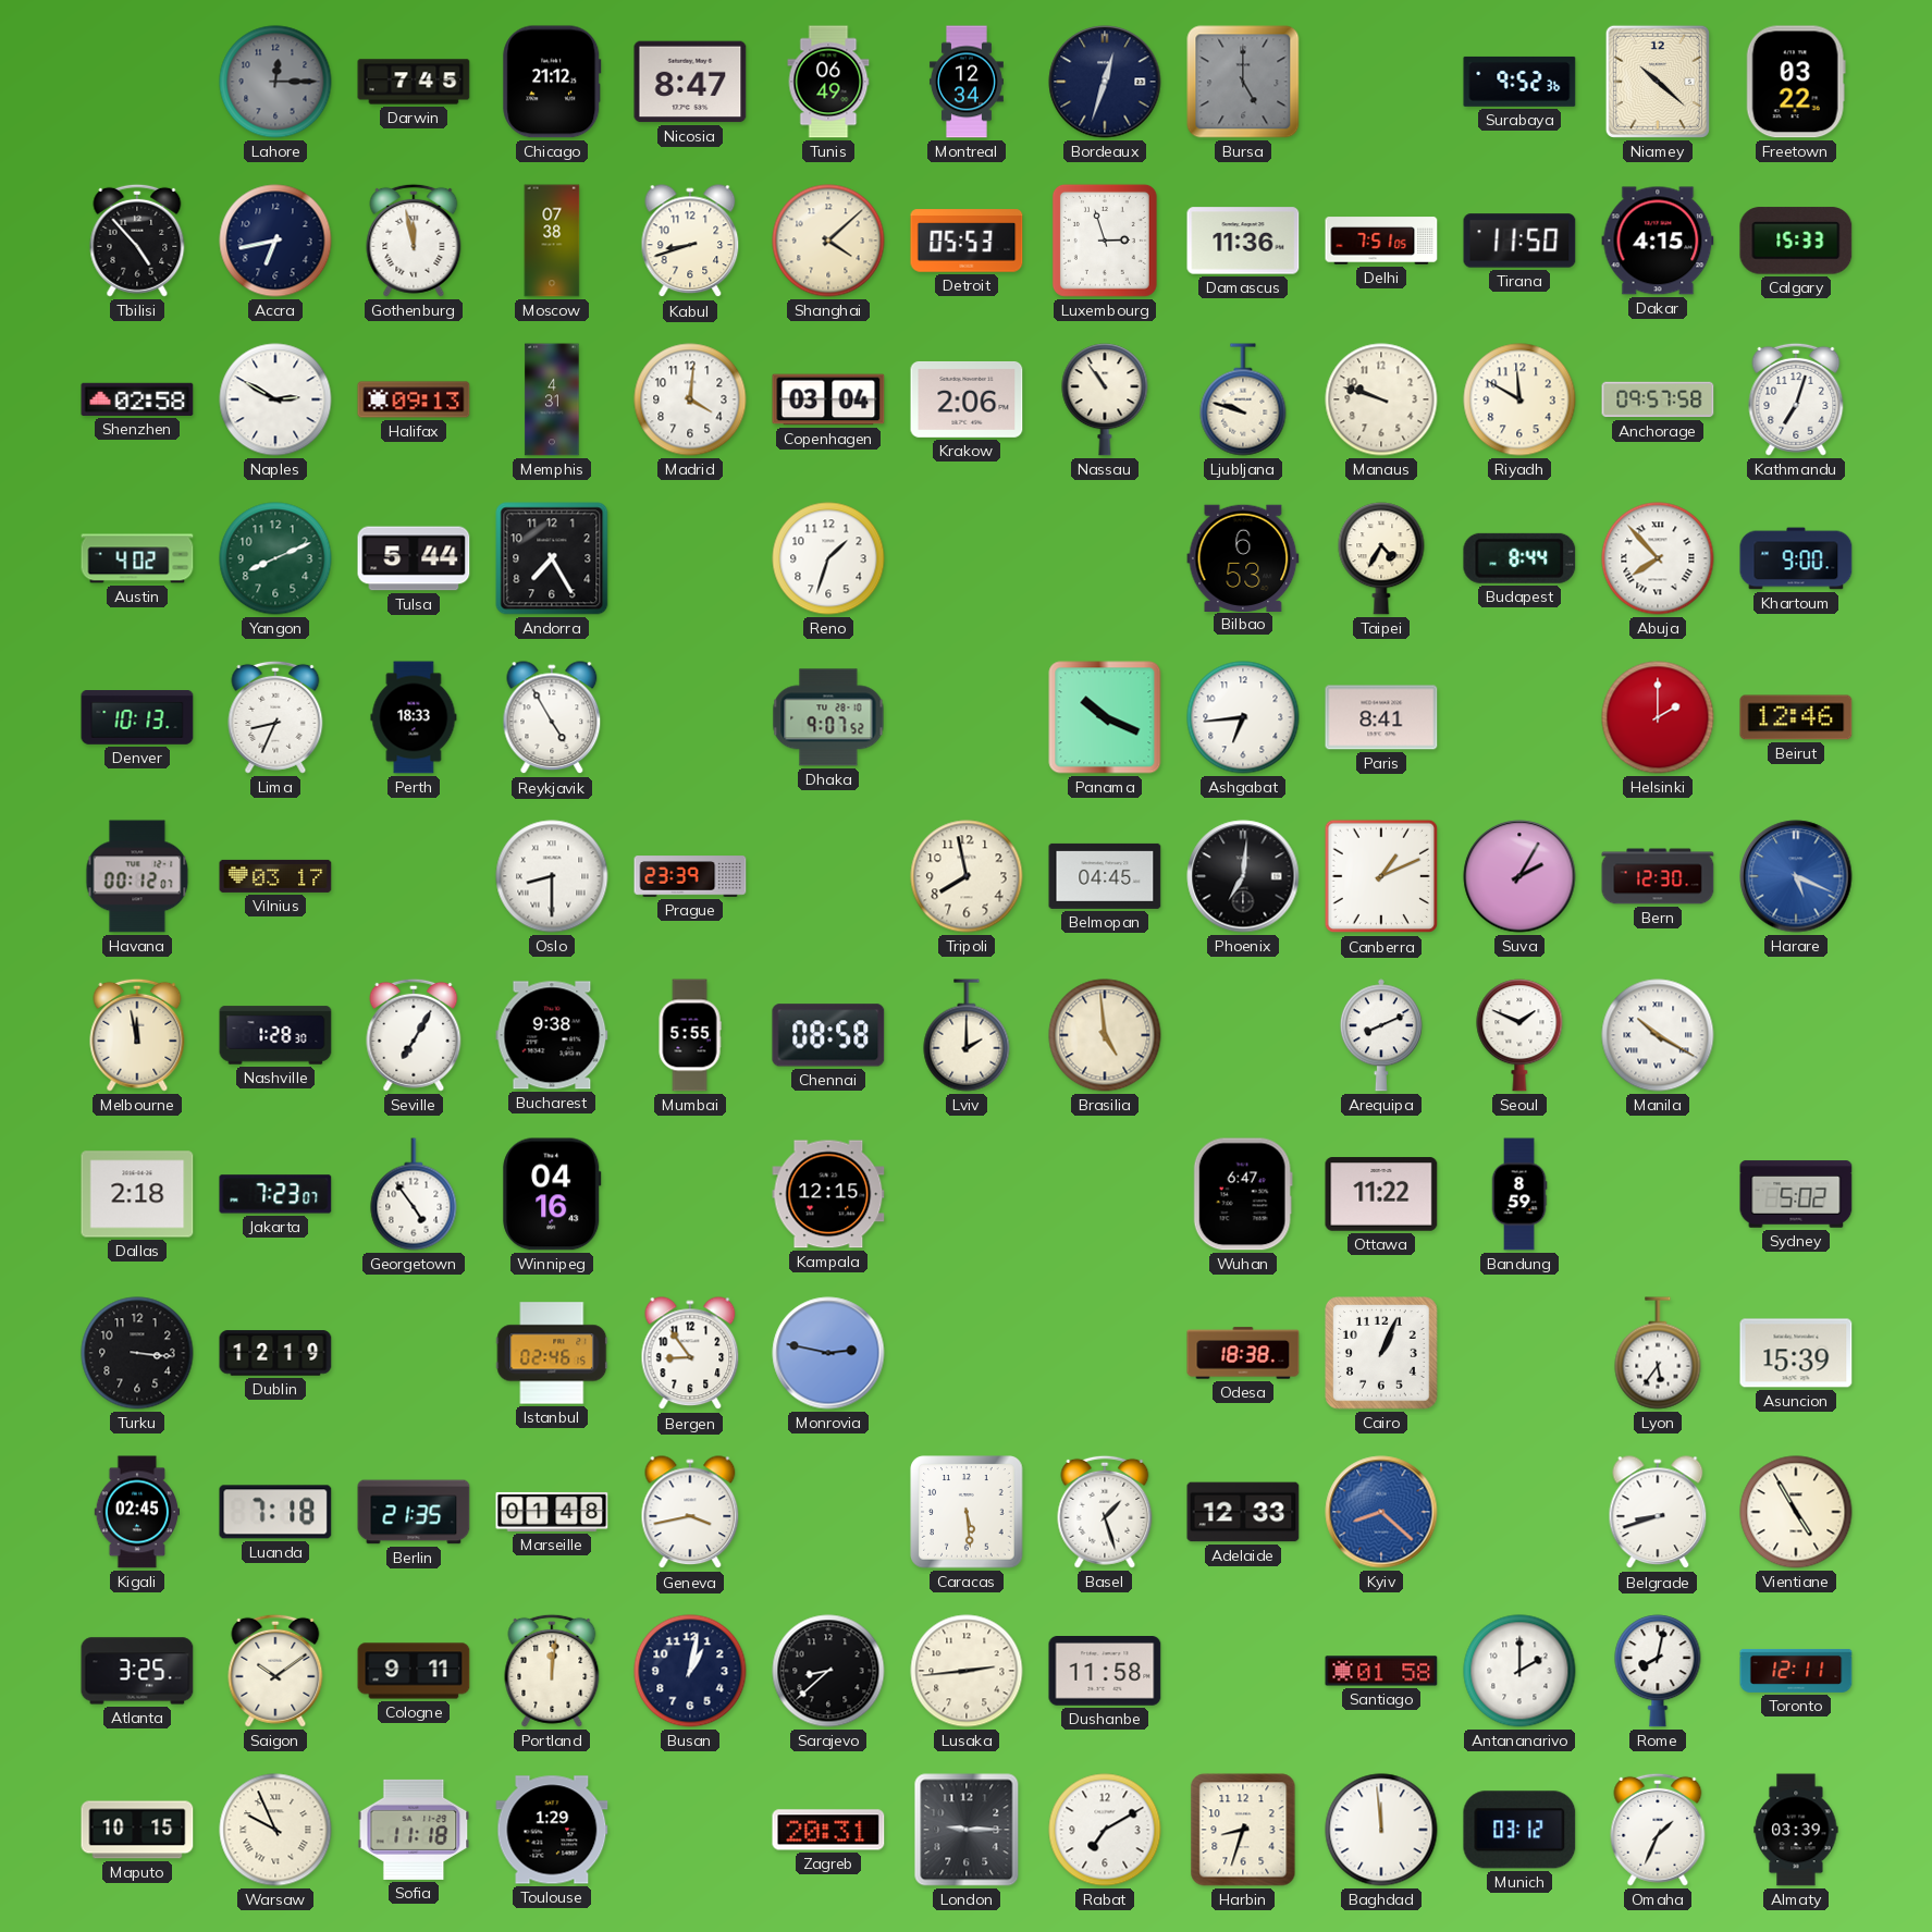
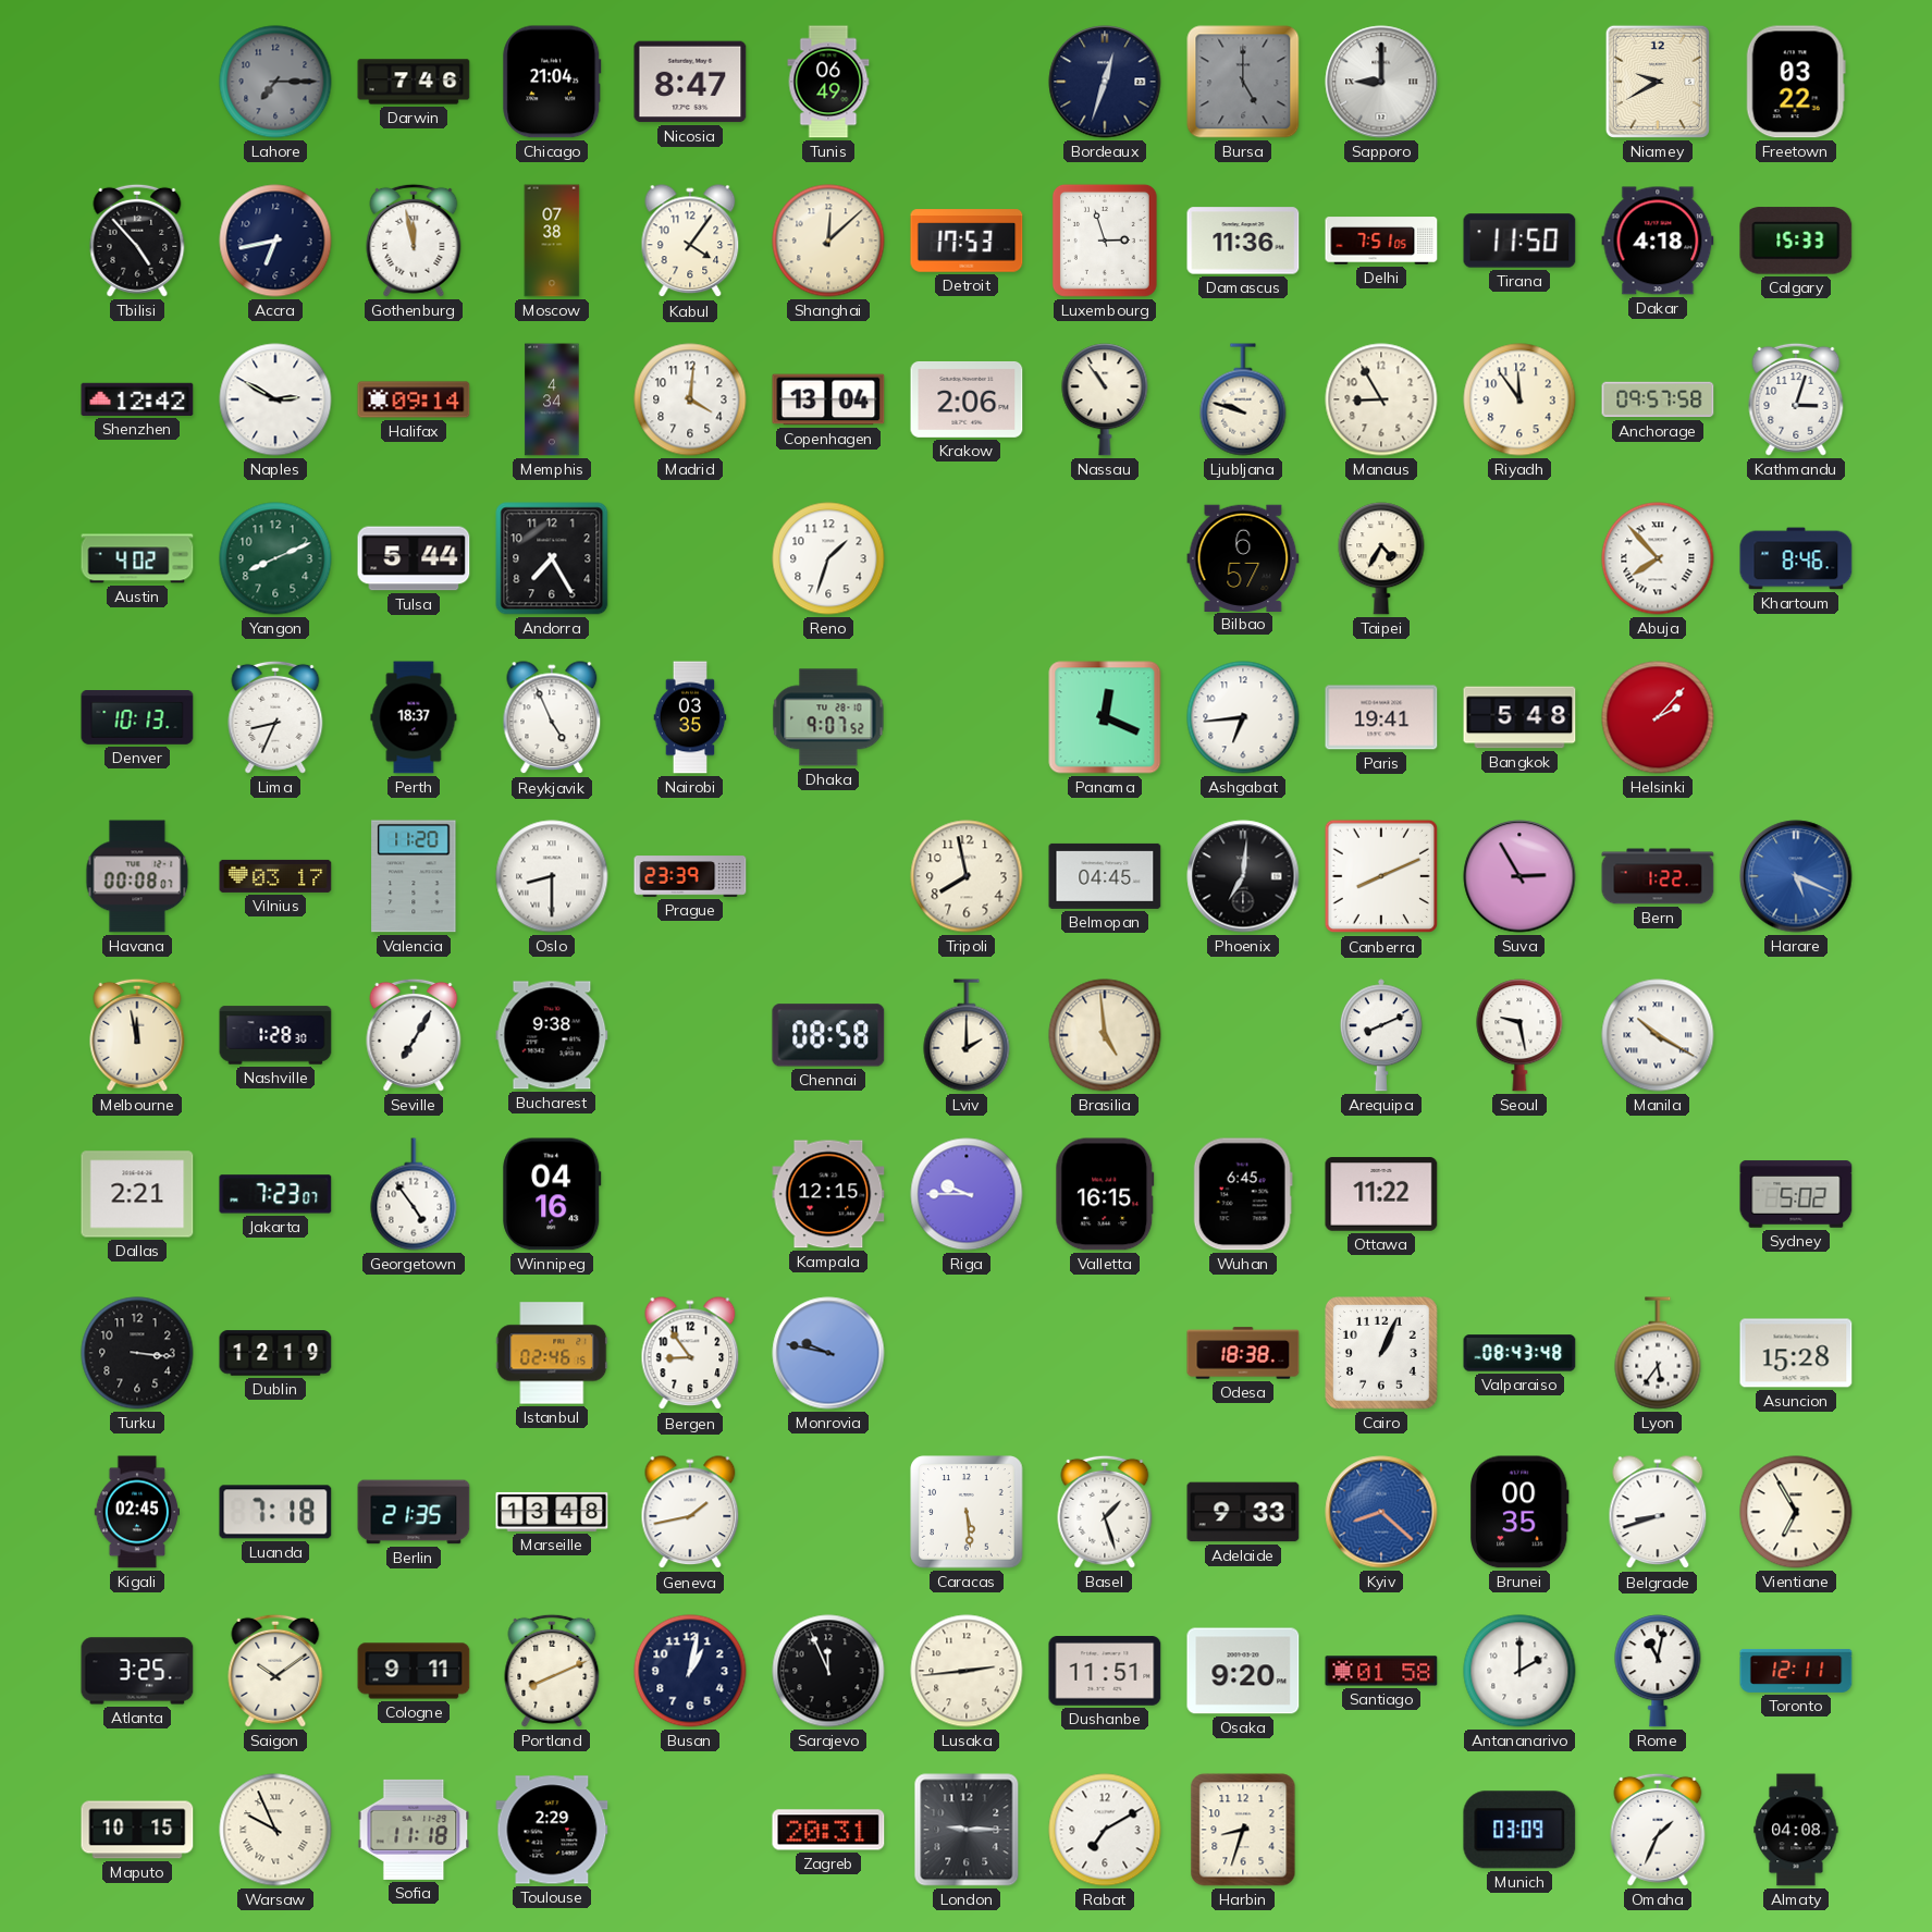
Lahore: 12:15 -> 7:15 (275, 82)
Darwin: 7:45 -> 7:46 (414, 82)
Chicago: 21:12 -> 21:04 (552, 82)
Montreal: 12:34 -> none (967, 82)
Sapporo: none -> 9:00 (1381, 82)
Surabaya: 9:52 -> none (1519, 82)
Niamey: 10:22 -> 9:40 (1658, 82)
Kabul: 8:42 -> 4:06 (690, 242)
Shanghai: 4:08 -> 12:08 (828, 241)
Detroit: 05:53 -> 17:53 (967, 241)
Dakar: 4:15 -> 4:18 (1658, 241)
Shenzhen: 02:58 -> 12:42 (137, 399)
Halifax: 09:13 -> 09:14 (414, 399)
Memphis: 4:31 -> 4:34 (552, 399)
Copenhagen: 03:04 -> 13:04 (828, 399)
Manaus: 9:48 -> 8:55 (1381, 399)
Riyadh: 11:50 -> 11:54 (1519, 399)
Kathmandu: 7:03 -> 3:03 (1796, 399)
Bilbao: 6:53 -> 6:57 (1243, 557)
Budapest: 8:44 -> none (1519, 558)
Khartoum: 9:00 -> 8:46 (1796, 558)
Perth: 18:33 -> 18:37 (414, 717)
Reykjavik: 4:55 -> 4:56 (552, 718)
Nairobi: none -> 03:35 (690, 717)
Panama: 10:19 -> 12:19 (1105, 717)
Paris: 8:41 -> 19:41 (1381, 717)
Bangkok: none -> 5:48 (1519, 717)
Helsinki: 2:00 -> 2:07 (1658, 717)
Beirut: 12:46 -> none (1796, 717)
Havana: 00:12 -> 00:08 (137, 876)
Valencia: none -> 11:20 (414, 876)
Canberra: 1:11 -> 8:11 (1381, 876)
Suva: 2:05 -> 2:55 (1519, 876)
Bern: 12:30 -> 1:22 (1658, 876)
Mumbai: 5:55 -> none (690, 1035)
Seoul: 1:49 -> 9:28 (1519, 1035)
Dallas: 2:18 -> 2:21 (137, 1194)
Riga: none -> 9:45 (967, 1194)
Valletta: none -> 16:15 (1105, 1194)
Wuhan: 6:47 -> 6:45 (1243, 1194)
Bandung: 8:59 -> none (1519, 1194)
Monrovia: 2:47 -> 9:47 (828, 1353)
Valparaiso: none -> 08:43 (1519, 1353)
Asuncion: 15:39 -> 15:28 (1796, 1353)
Marseille: 01:48 -> 13:48 (552, 1512)
Geneva: 3:43 -> 1:43 (690, 1513)
Adelaide: 12:33 -> 9:33 (1243, 1512)
Brunei: none -> 00:35 (1521, 1512)
Vientiane: 4:55 -> 6:55 (1796, 1512)
Portland: 12:01 -> 8:11 (552, 1671)
Sarajevo: 8:38 -> 11:56 (828, 1671)
Dushanbe: 11:58 -> 11:51 (1105, 1671)
Osaka: none -> 9:20 (1243, 1671)
Rome: 8:02 -> 11:02 (1658, 1671)
Toulouse: 1:29 -> 2:29 (552, 1830)
Baghdad: 11:59 -> none (1381, 1830)
Munich: 03:12 -> 03:09 (1519, 1830)
Almaty: 03:39 -> 04:08 (1796, 1830)
